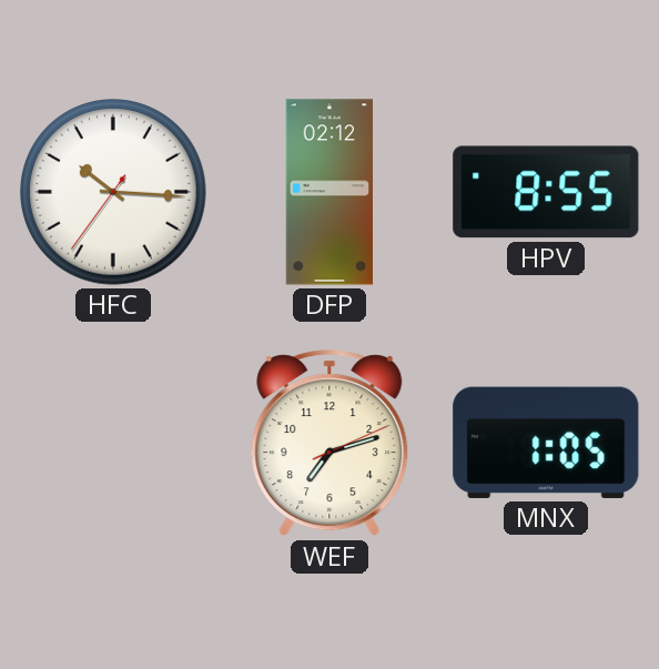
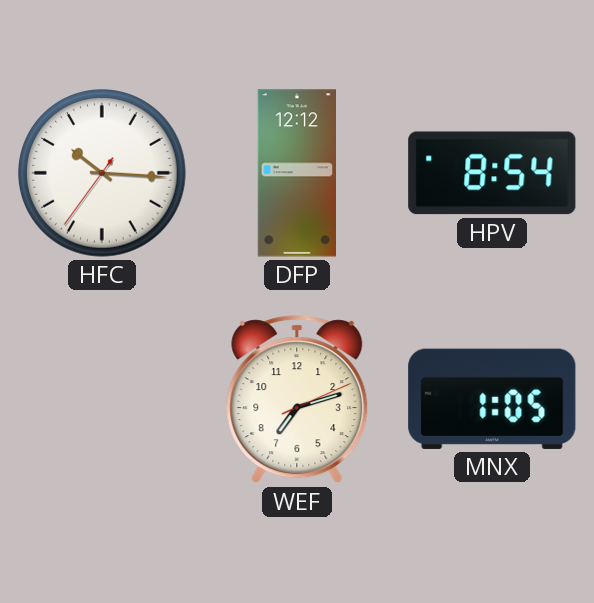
DFP: 02:12 -> 12:12 (296, 173)
HPV: 8:55 -> 8:54 (492, 173)
